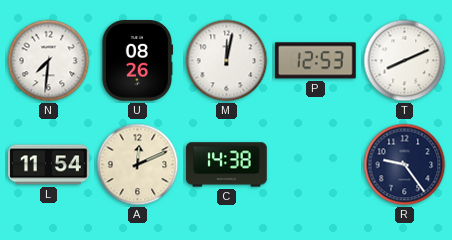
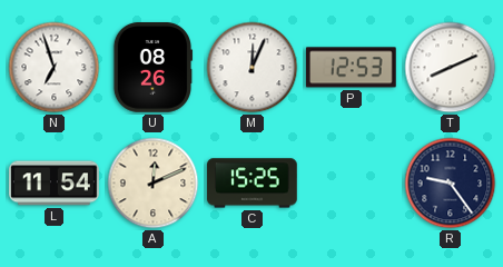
N: 7:31 -> 6:57 (55, 68)
M: 12:02 -> 12:04 (253, 68)
C: 14:38 -> 15:25 (253, 184)
